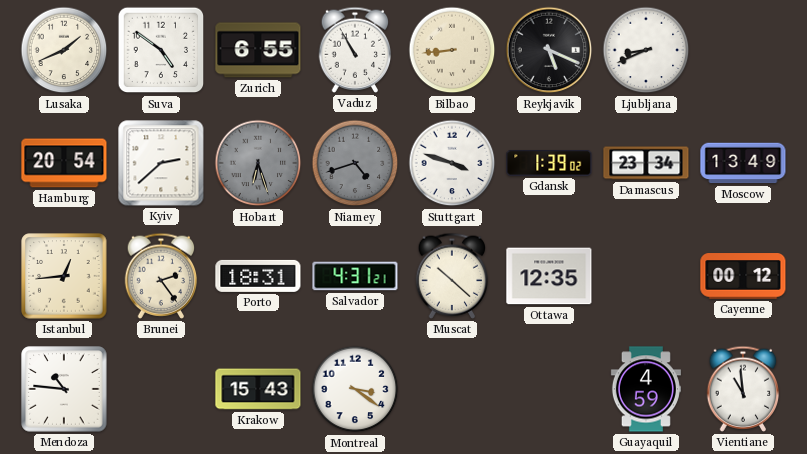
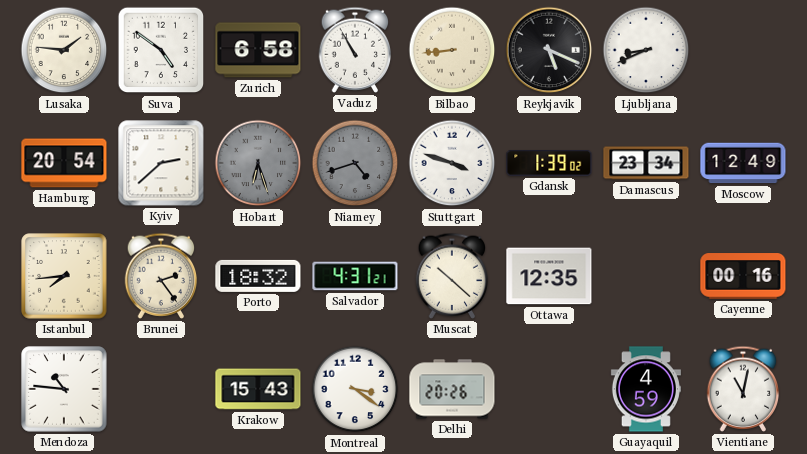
Lusaka: 1:41 -> 1:46 (64, 50)
Zurich: 6:55 -> 6:58 (258, 50)
Moscow: 13:49 -> 12:49 (743, 163)
Istanbul: 12:44 -> 7:44 (64, 276)
Porto: 18:31 -> 18:32 (258, 276)
Cayenne: 00:12 -> 00:16 (743, 276)
Delhi: none -> 20:26 (452, 389)
Vientiane: 10:59 -> 11:02 (743, 389)
